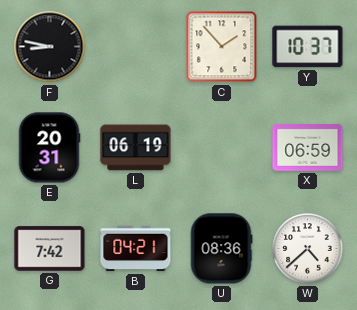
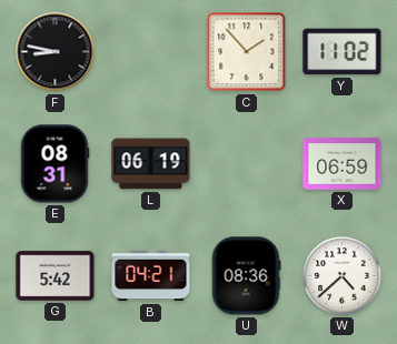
Y: 10:37 -> 11:02 (343, 52)
E: 20:31 -> 08:31 (54, 164)
G: 7:42 -> 5:42 (56, 276)
